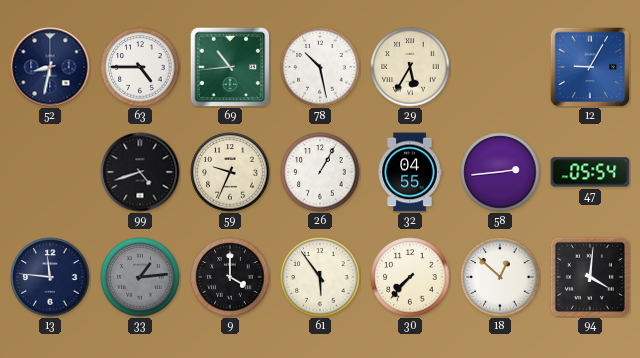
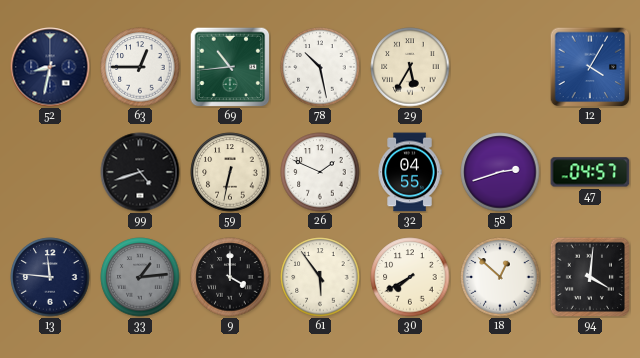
63: 4:45 -> 12:45 (140, 67)
12: 9:05 -> 4:05 (590, 67)
59: 9:34 -> 6:32 (230, 172)
26: 1:05 -> 1:49 (320, 172)
58: 2:44 -> 2:42 (500, 172)
47: 05:54 -> 04:57 (590, 172)
30: 7:37 -> 7:40 (410, 277)
